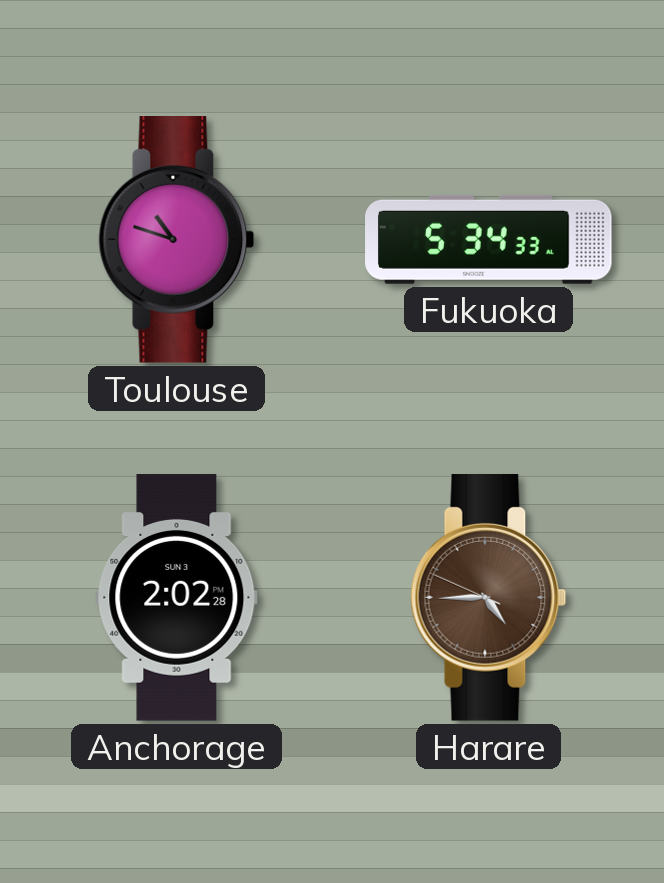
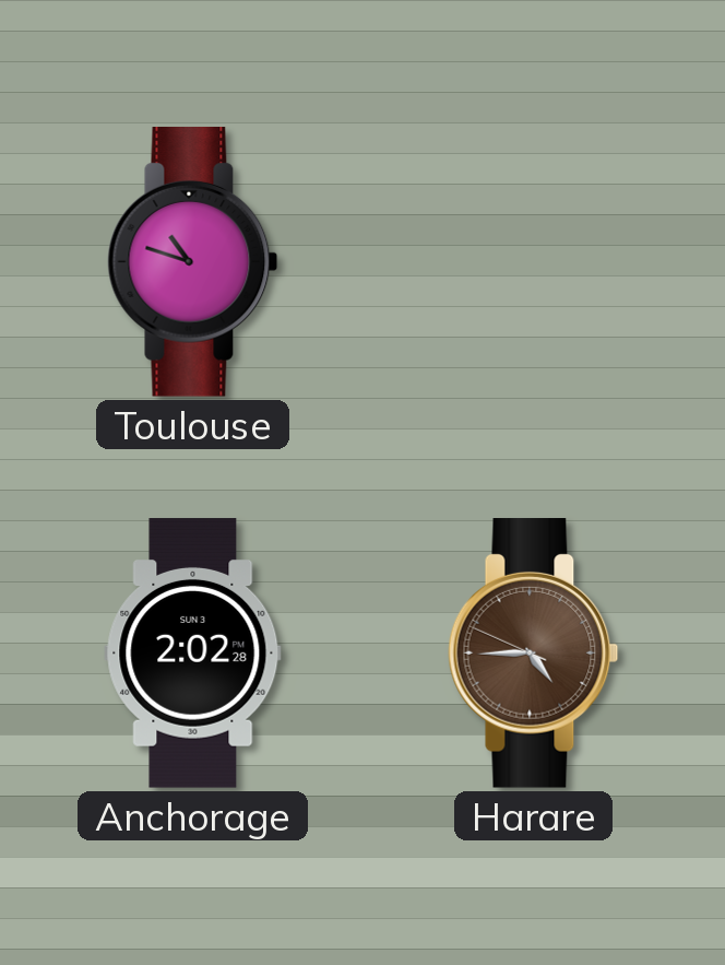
Fukuoka: 5:34 -> none (489, 239)
